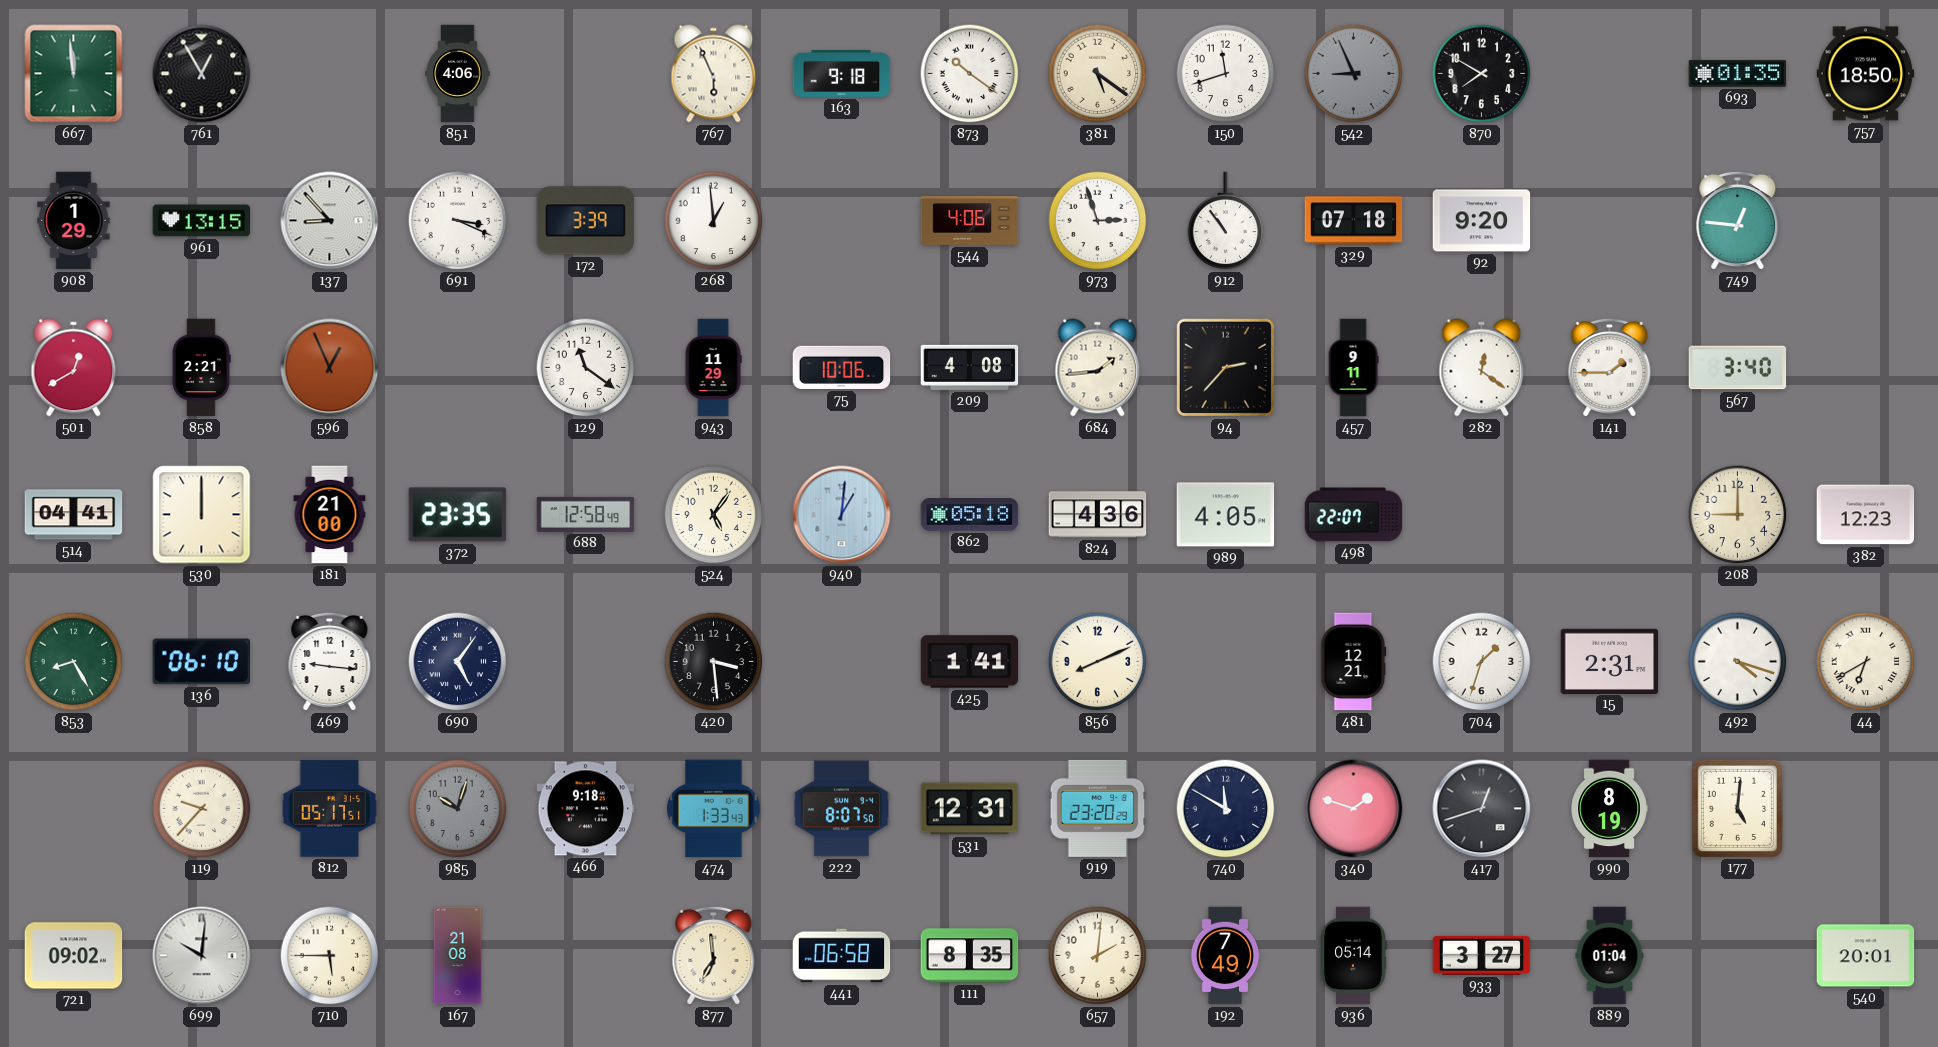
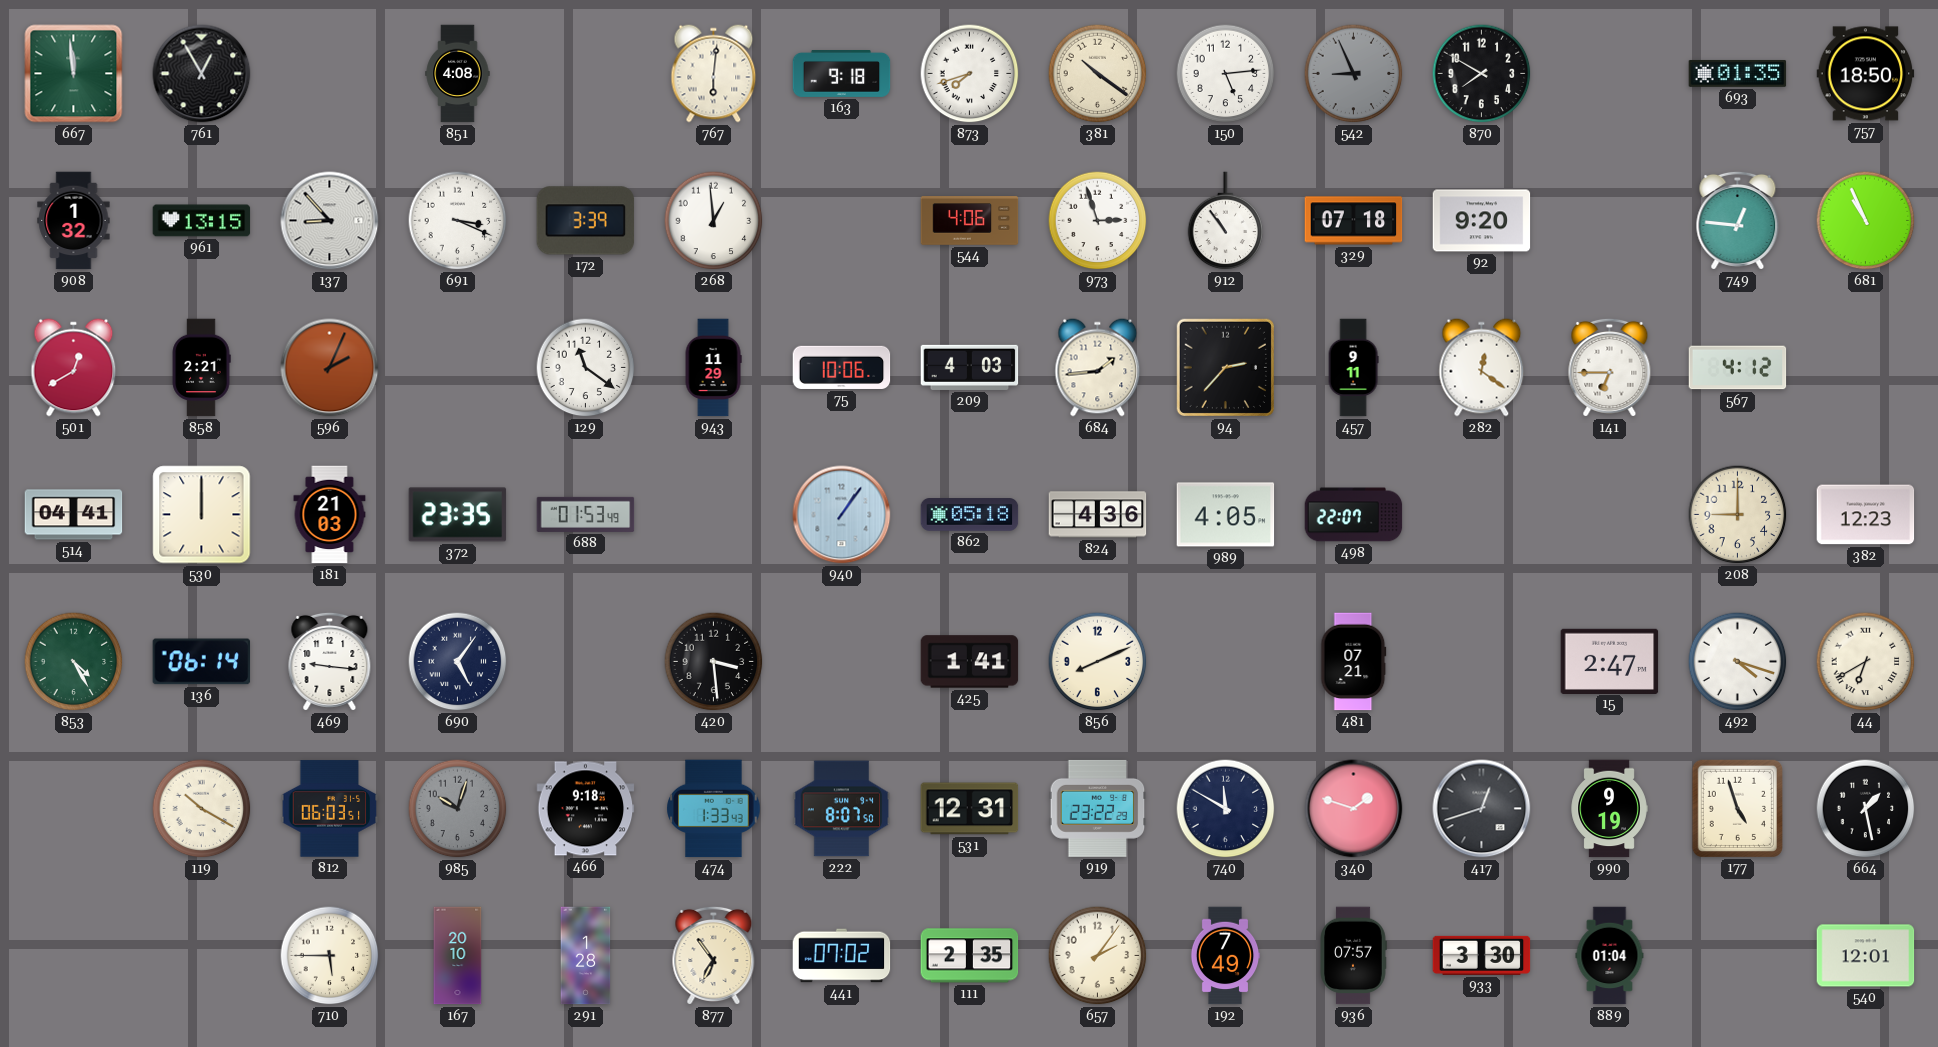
851: 4:06 -> 4:08 (458, 74)
767: 5:56 -> 6:01 (714, 74)
873: 10:21 -> 7:42 (970, 74)
381: 5:21 -> 10:21 (1098, 74)
150: 11:42 -> 5:14 (1226, 74)
908: 1:29 -> 1:32 (74, 221)
681: none -> 10:56 (1866, 221)
596: 12:56 -> 2:04 (330, 368)
209: 4:08 -> 4:03 (970, 367)
141: 1:45 -> 6:45 (1610, 367)
567: 3:40 -> 4:12 (1738, 368)
181: 21:00 -> 21:03 (330, 515)
688: 12:58 -> 01:53 (586, 514)
524: 5:06 -> none (714, 515)
940: 1:01 -> 1:06 (842, 515)
853: 8:25 -> 4:25 (74, 662)
136: 06:10 -> 06:14 (202, 662)
481: 12:21 -> 07:21 (1354, 662)
704: 1:33 -> none (1482, 662)
15: 2:31 -> 2:47 (1610, 661)
119: 9:37 -> 10:20 (202, 809)
812: 05:17 -> 06:03 (330, 809)
919: 23:20 -> 23:22 (1098, 808)
990: 8:19 -> 9:19 (1609, 809)
177: 5:01 -> 4:57 (1737, 808)
664: none -> 1:28 (1866, 809)
721: 09:02 -> none (74, 956)
699: 10:01 -> none (202, 956)
167: 21:08 -> 20:10 (458, 956)
291: none -> 1:28 (586, 956)
877: 6:59 -> 6:54 (714, 955)
441: 06:58 -> 07:02 (842, 956)
111: 8:35 -> 2:35 (970, 956)
657: 2:01 -> 2:06 (1098, 956)
936: 05:14 -> 07:57 (1353, 956)
933: 3:27 -> 3:30 (1482, 955)
540: 20:01 -> 12:01 (1866, 956)
